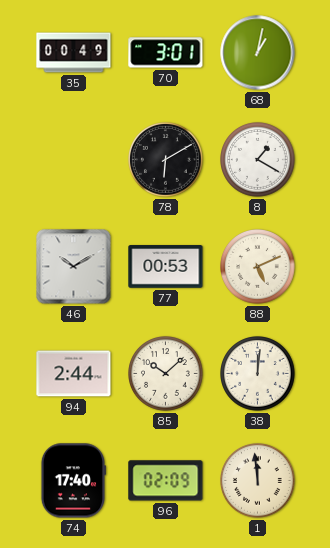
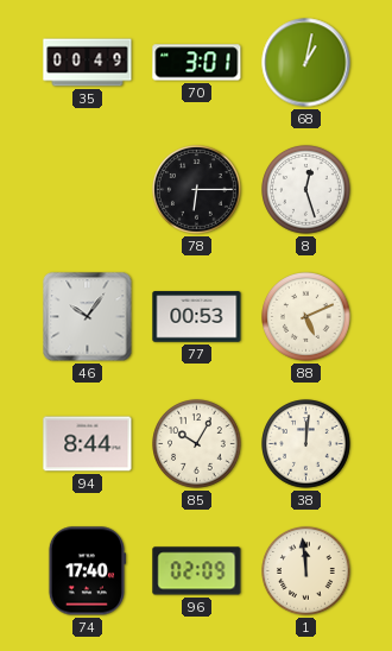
78: 6:10 -> 6:15 (197, 190)
8: 1:20 -> 12:27 (306, 190)
46: 10:10 -> 10:06 (88, 317)
94: 2:44 -> 8:44 (88, 444)
85: 10:08 -> 10:05 (197, 444)
